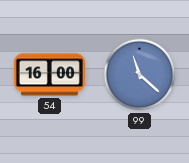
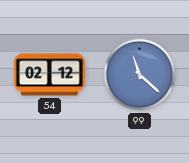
54: 16:00 -> 02:12 (49, 75)
